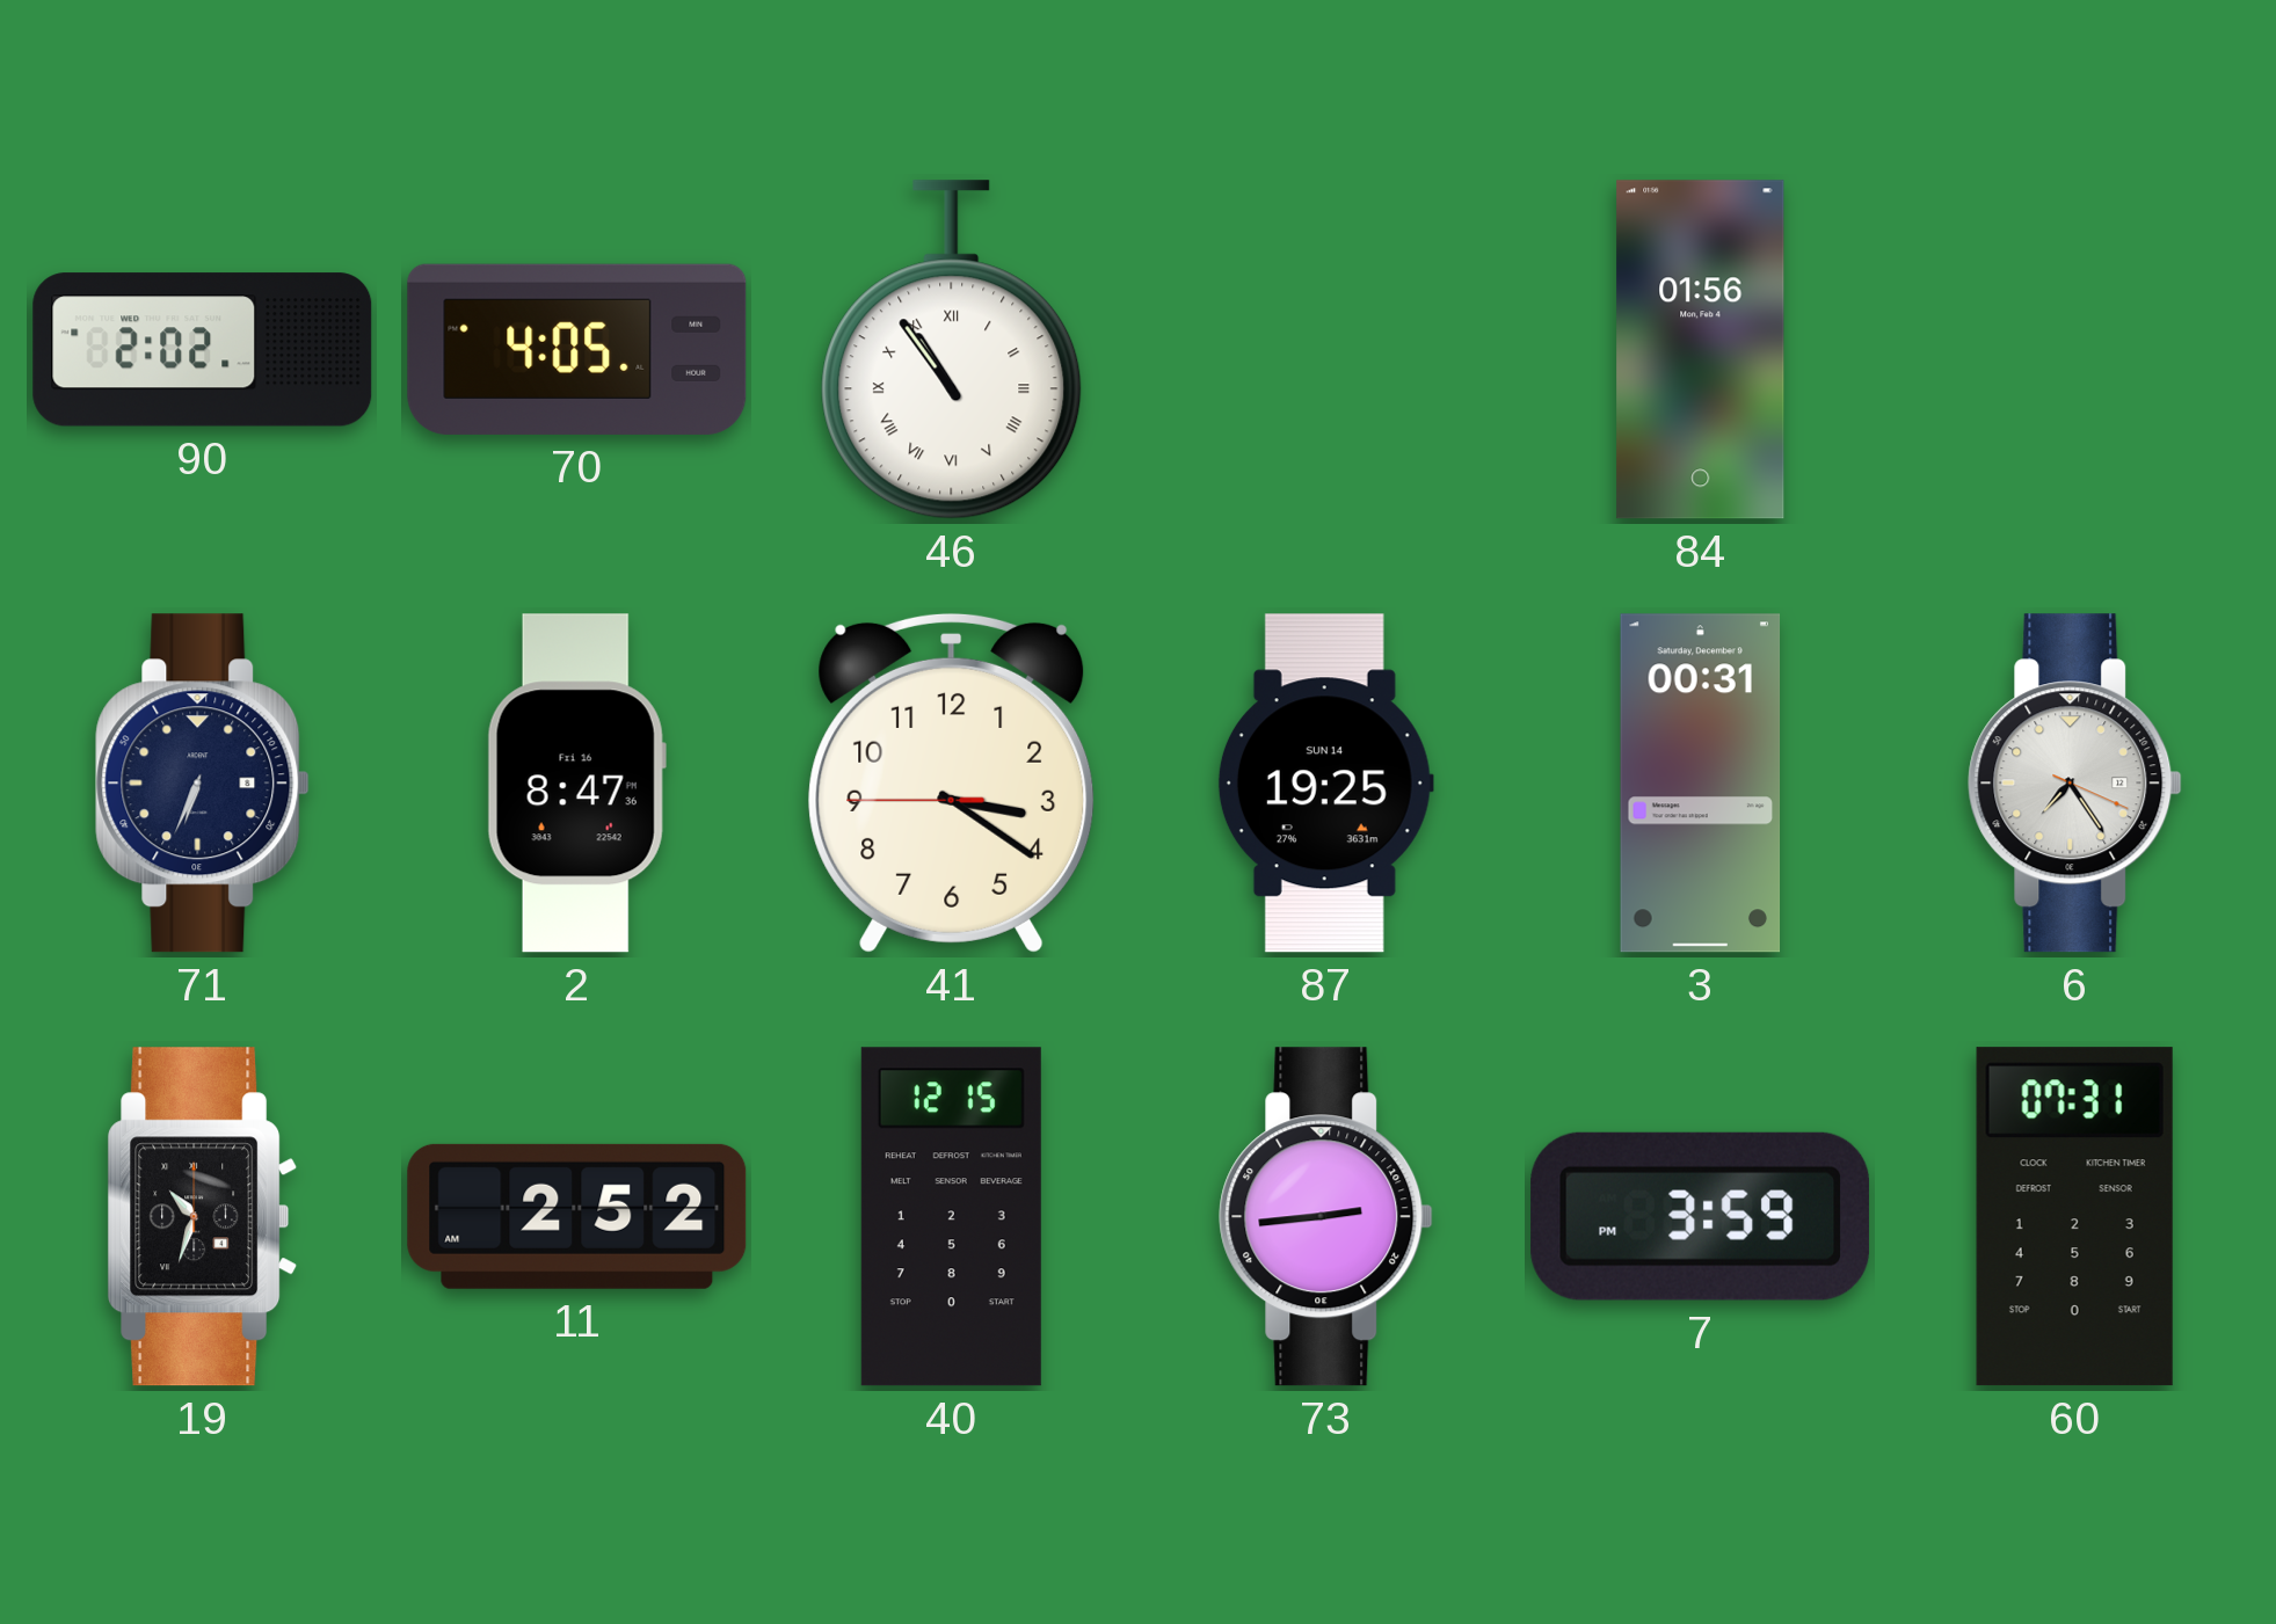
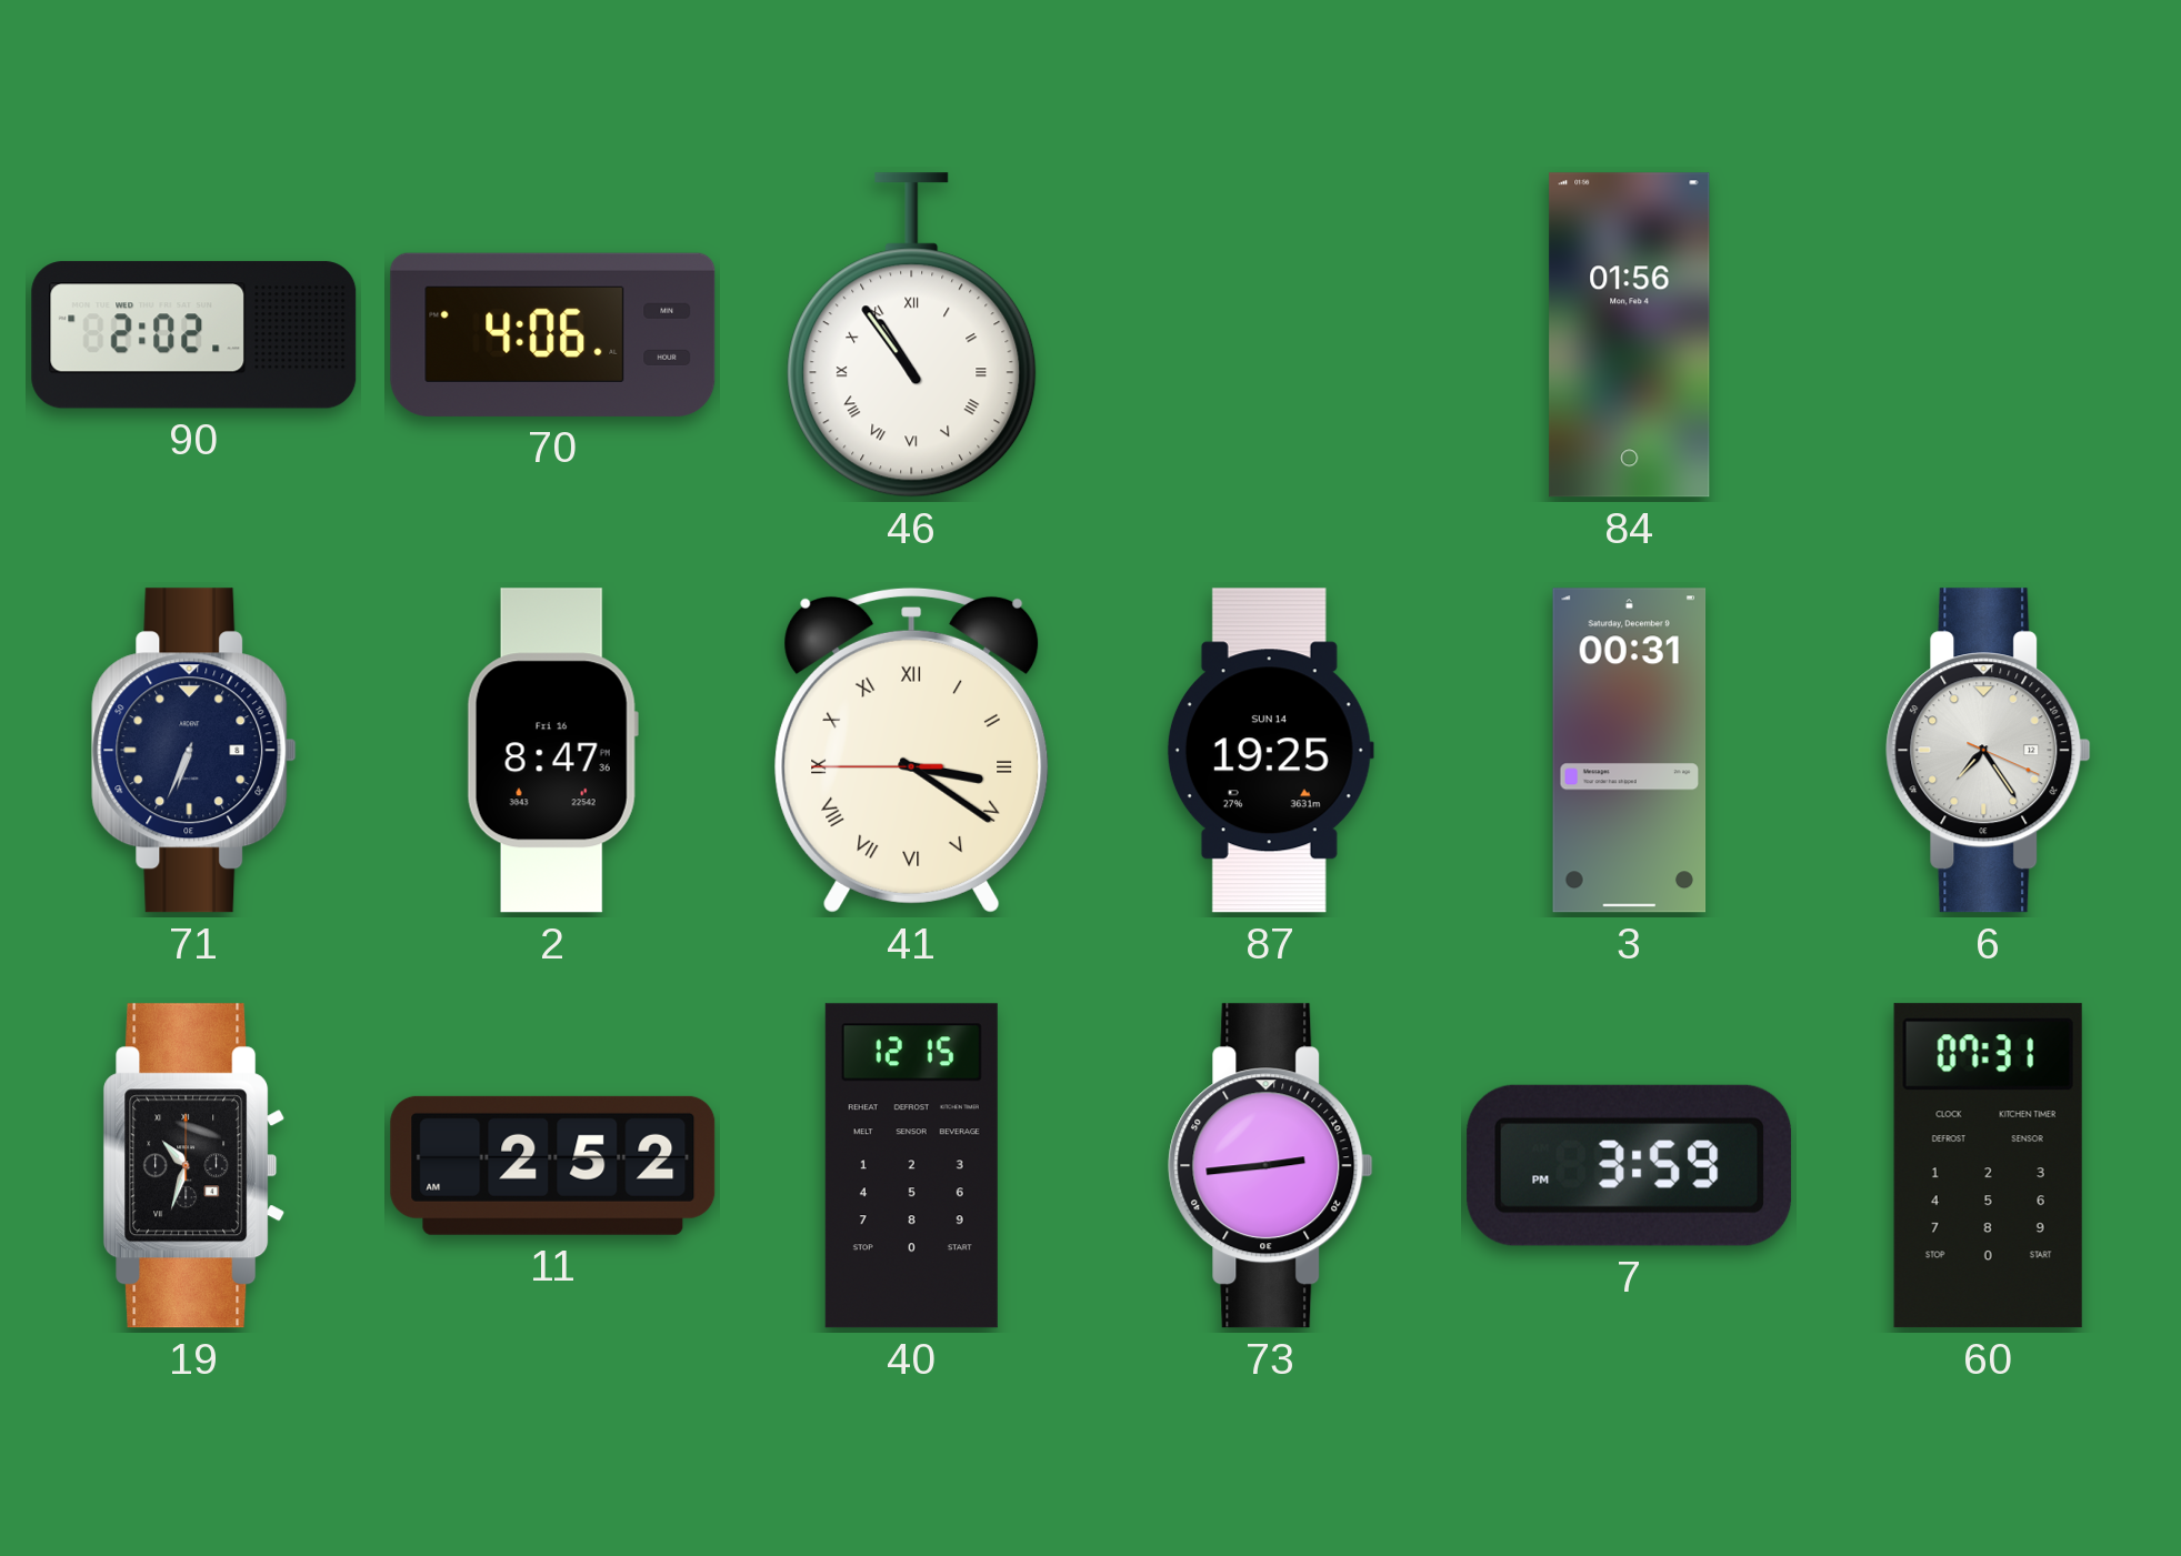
70: 4:05 -> 4:06 (553, 334)
41 numerals: Arabic -> Roman (912, 750)
